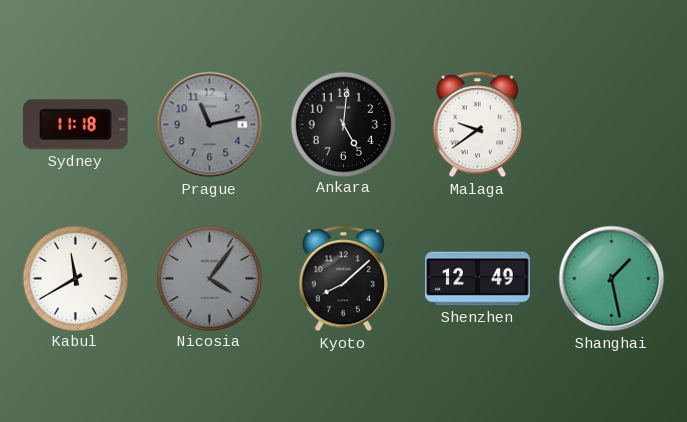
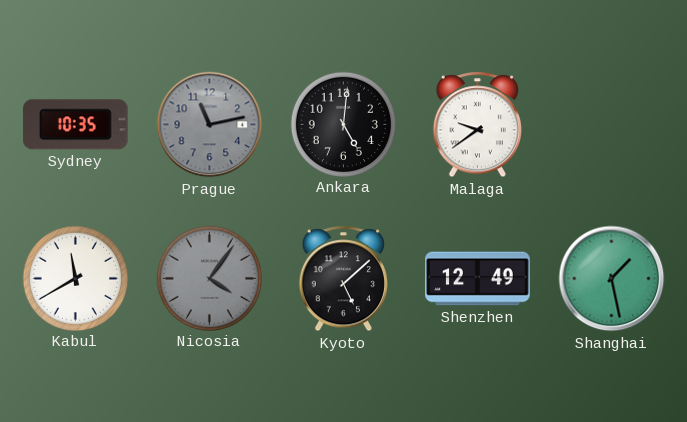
Sydney: 11:18 -> 10:35 (75, 125)
Kyoto: 8:08 -> 5:08 (343, 279)
